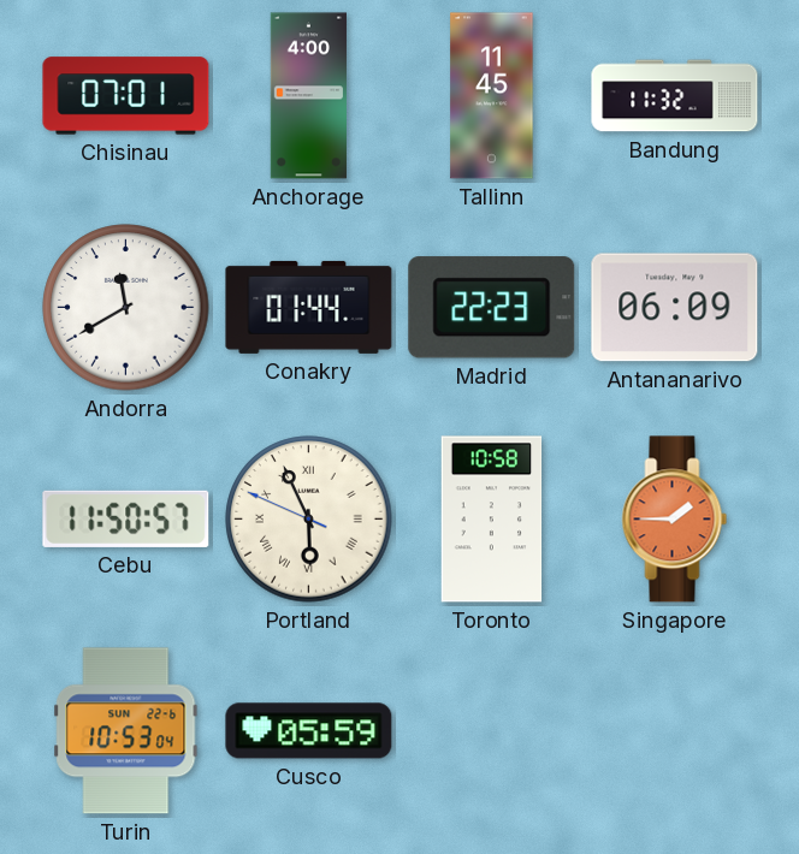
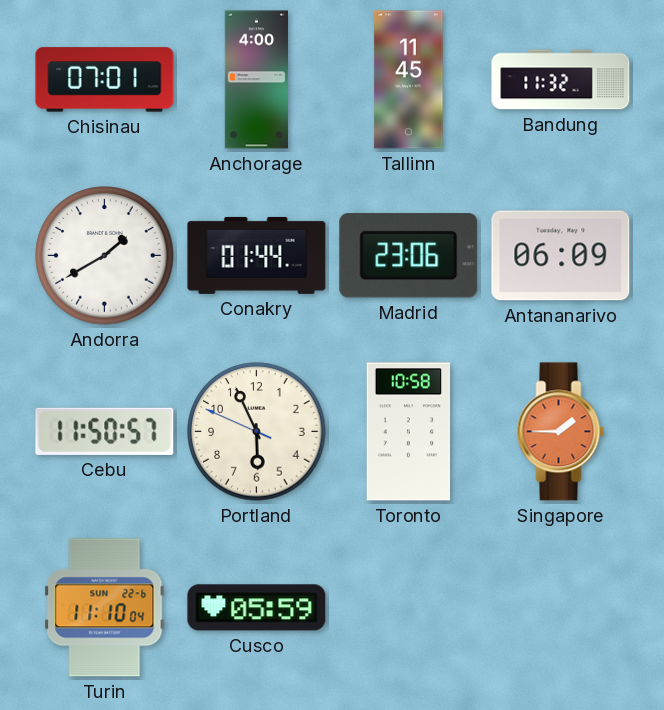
Andorra: 11:40 -> 1:40 (105, 256)
Madrid: 22:23 -> 23:06 (409, 256)
Portland numerals: Roman -> Arabic (257, 432)
Turin: 10:53 -> 11:10 (105, 608)
